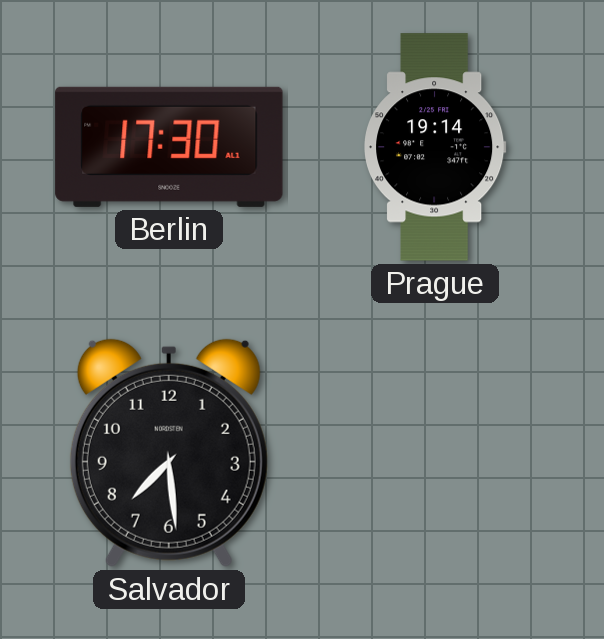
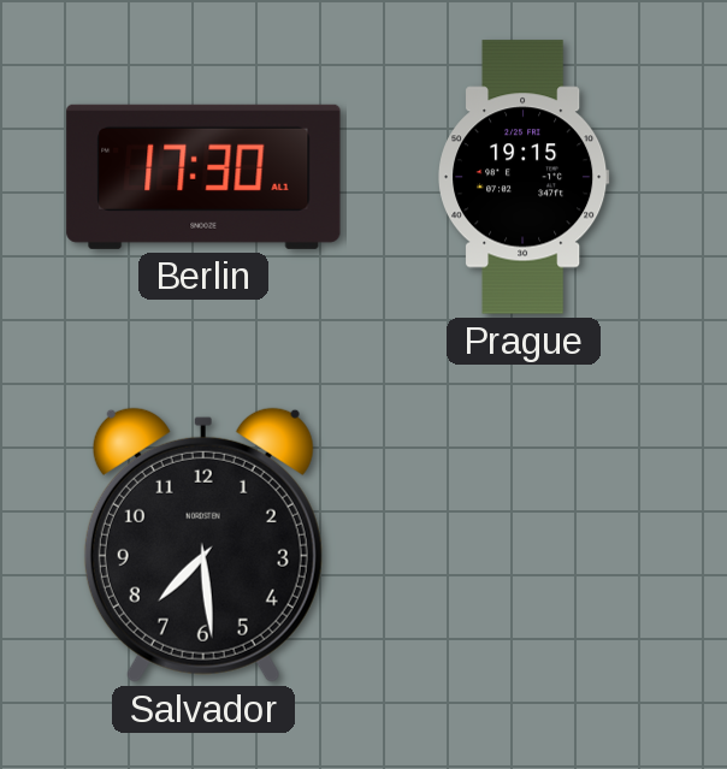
Prague: 19:14 -> 19:15 (525, 177)
